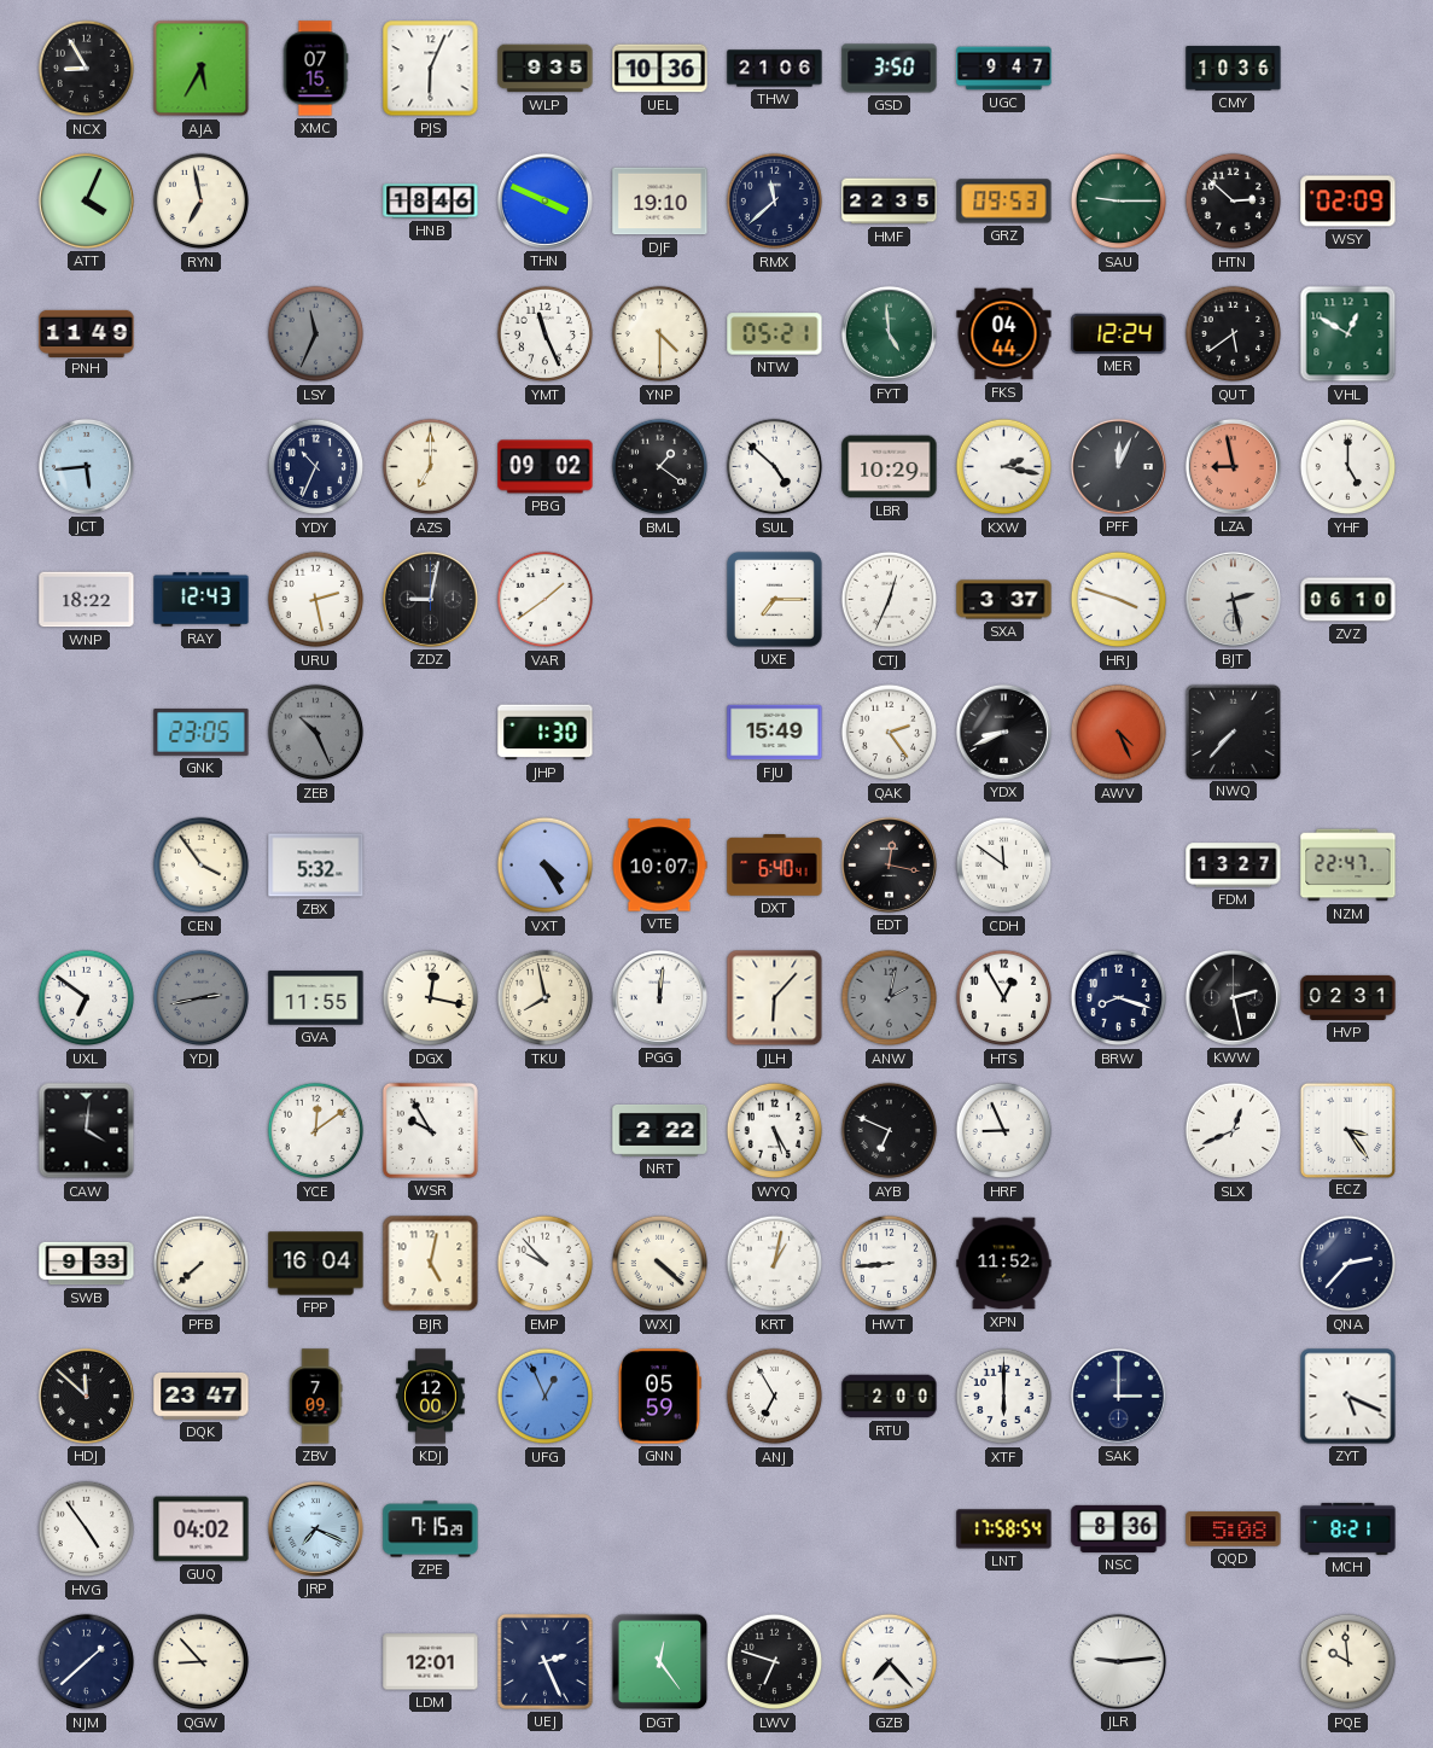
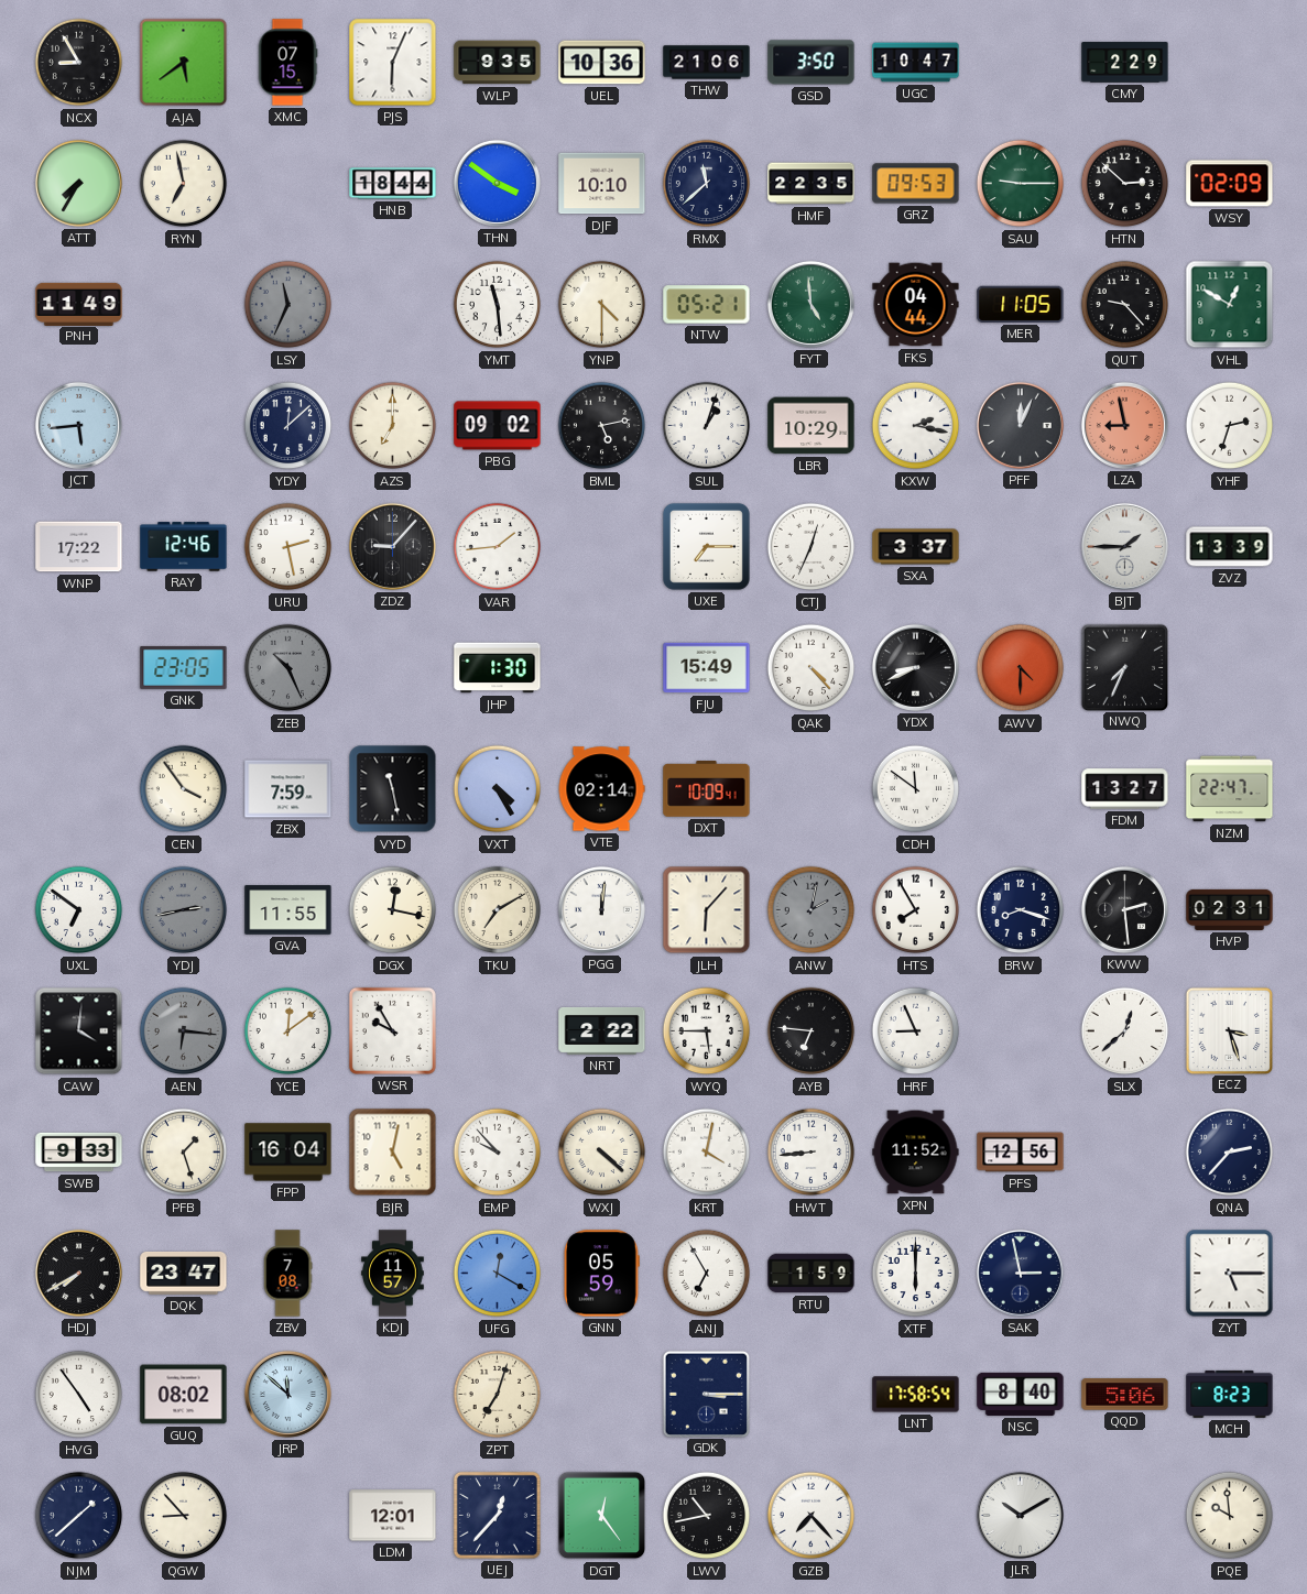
AJA: 5:35 -> 5:39 (184, 63)
UGC: 9:47 -> 10:47 (916, 63)
CMY: 10:36 -> 2:29 (1125, 63)
ATT: 4:04 -> 7:35 (78, 183)
HNB: 18:46 -> 18:44 (393, 184)
THN: 3:49 -> 3:51 (497, 183)
DJF: 19:10 -> 10:10 (602, 184)
YMT: 11:26 -> 11:29 (498, 305)
MER: 12:24 -> 11:05 (1021, 304)
QUT: 5:39 -> 9:23 (1125, 305)
YDY: 10:34 -> 12:08 (288, 426)
BML: 1:21 -> 5:13 (602, 426)
SUL: 4:52 -> 1:03 (707, 426)
YHF: 5:00 -> 2:33 (1230, 426)
WNP: 18:22 -> 17:22 (79, 547)
RAY: 12:43 -> 12:46 (184, 547)
ZDZ: 9:02 -> 9:07 (392, 546)
VAR: 1:39 -> 1:44 (498, 547)
HRJ: 3:48 -> none (1119, 600)
BJT: 2:28 -> 1:45 (1124, 546)
ZVZ: 06:10 -> 13:39 (1230, 547)
QAK: 2:24 -> 4:23 (812, 668)
AWV: 4:26 -> 4:30 (1021, 668)
NWQ: 7:37 -> 7:34 (1124, 667)
ZBX: 5:32 -> 7:59 (288, 789)
VYD: none -> 11:28 (393, 789)
VTE: 10:07 -> 02:14 (601, 789)
DXT: 6:40 -> 10:09 (707, 789)
EDT: 12:17 -> none (889, 864)
TKU: 7:58 -> 7:10 (498, 910)
HTS: 12:55 -> 7:55 (916, 910)
KWW: 2:28 -> 2:29 (1124, 909)
AEN: none -> 6:16 (184, 1031)
WYQ: 5:25 -> 5:45 (707, 1031)
AYB: 6:49 -> 6:46 (812, 1031)
SLX: 12:41 -> 12:38 (1125, 1031)
ECZ: 3:24 -> 3:27 (1229, 1030)
PFB: 7:38 -> 1:27 (184, 1153)
KRT: 1:02 -> 4:02 (707, 1153)
PFS: none -> 12:56 (1021, 1153)
HDJ: 11:52 -> 7:40 (78, 1273)
ZBV: 7:09 -> 7:08 (287, 1274)
KDJ: 12:00 -> 11:57 (393, 1274)
UFG: 12:56 -> 12:20 (498, 1274)
RTU: 2:00 -> 1:59 (812, 1274)
SAK: 3:00 -> 2:58 (1020, 1273)
ZYT: 5:19 -> 5:15 (1230, 1274)
GUQ: 04:02 -> 08:02 (184, 1395)
JRP: 7:19 -> 11:52 (287, 1394)
ZPE: 7:15 -> none (431, 1529)
ZPT: none -> 7:03 (498, 1395)
GDK: none -> 3:15 (706, 1394)
NSC: 8:36 -> 8:40 (1021, 1394)
QQD: 5:08 -> 5:06 (1125, 1395)
MCH: 8:21 -> 8:23 (1230, 1394)
UEJ: 2:26 -> 12:37 (497, 1515)
LWV: 6:48 -> 10:43 (707, 1516)
JLR: 9:14 -> 10:10 (1020, 1515)
